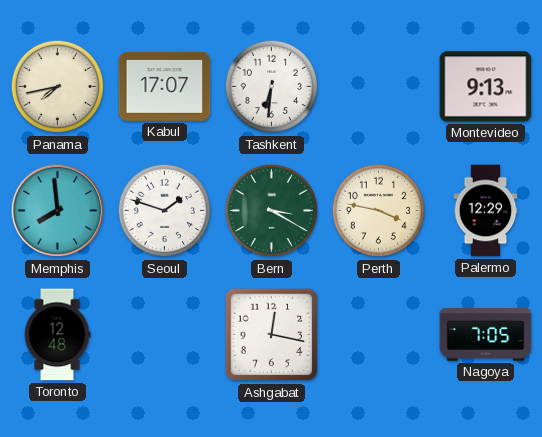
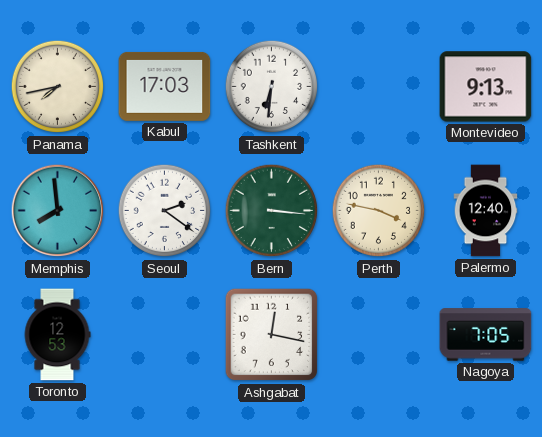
Kabul: 17:07 -> 17:03 (165, 86)
Seoul: 1:48 -> 2:21 (165, 211)
Bern: 3:20 -> 3:16 (272, 211)
Palermo: 12:29 -> 12:40 (486, 211)
Toronto: 12:48 -> 12:53 (57, 335)
